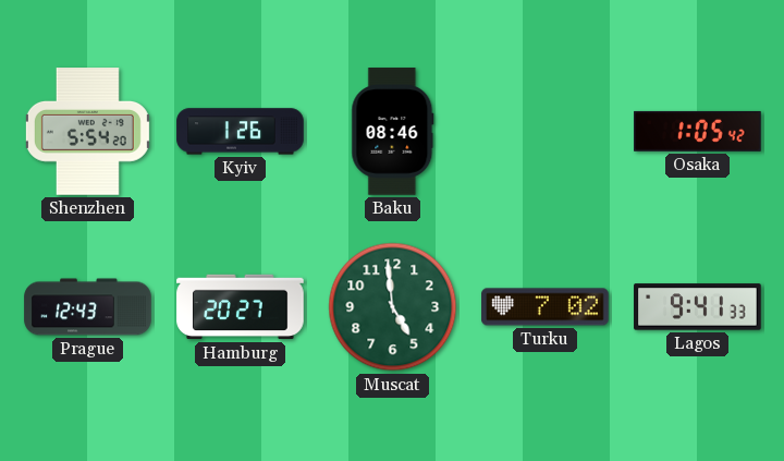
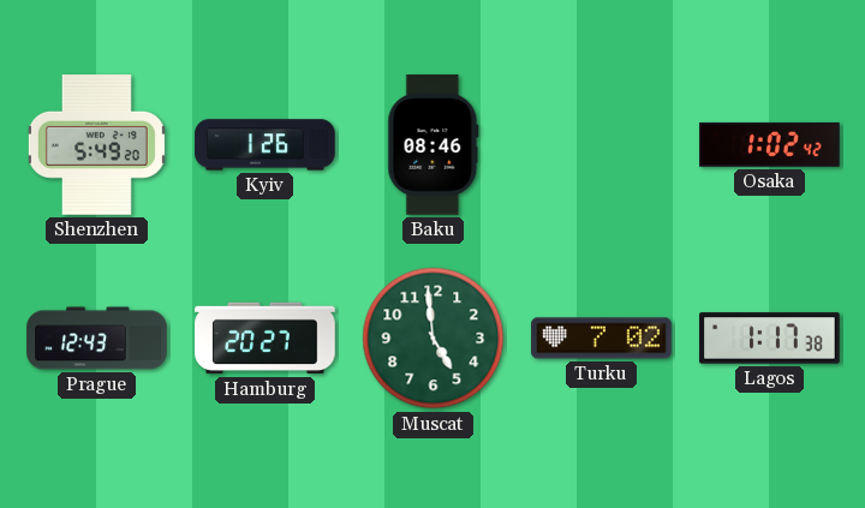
Shenzhen: 5:54 -> 5:49 (96, 145)
Osaka: 1:05 -> 1:02 (770, 144)
Lagos: 9:41 -> 1:17 (770, 339)
